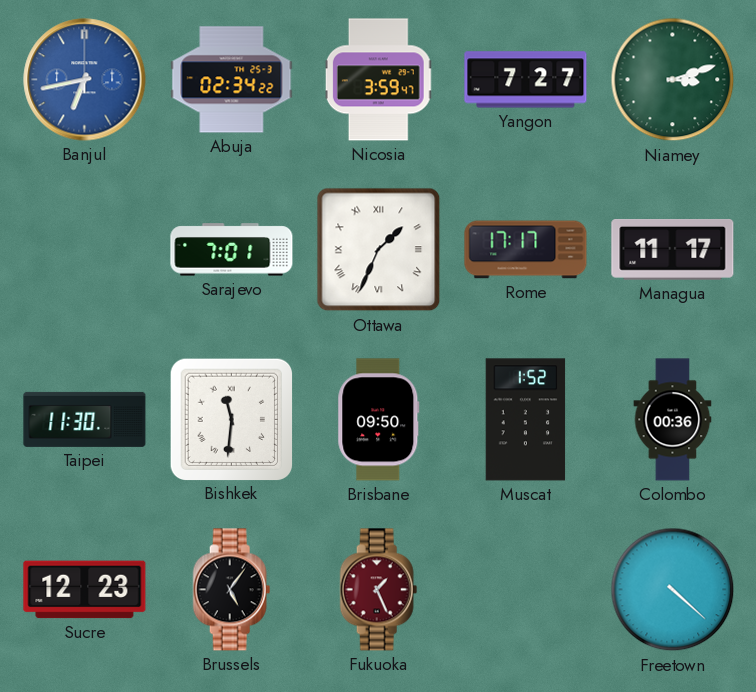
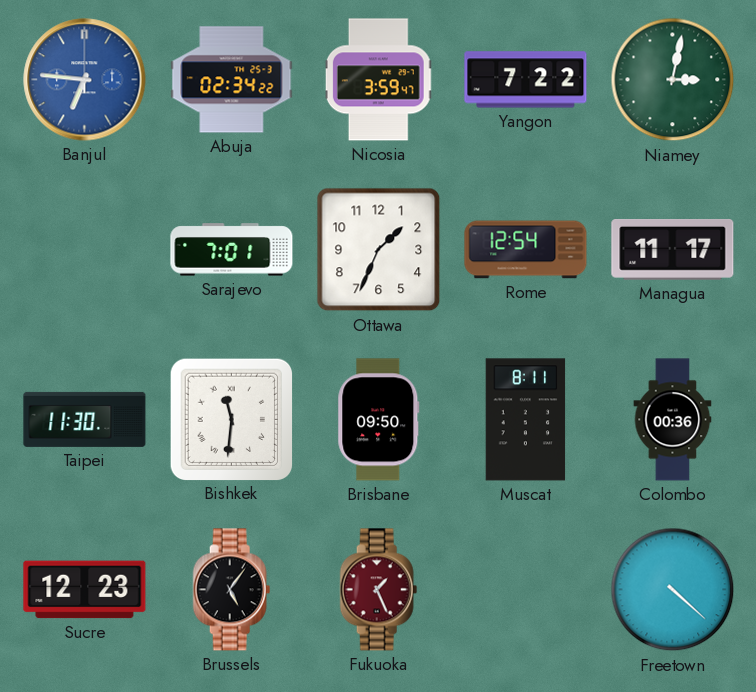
Banjul: 6:43 -> 6:46 (85, 80)
Yangon: 7:27 -> 7:22 (526, 80)
Niamey: 3:12 -> 3:02 (673, 80)
Ottawa numerals: Roman -> Arabic (379, 250)
Rome: 17:17 -> 12:54 (526, 250)
Muscat: 1:52 -> 8:11 (526, 420)
